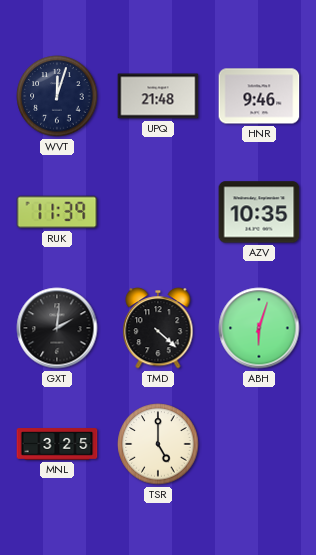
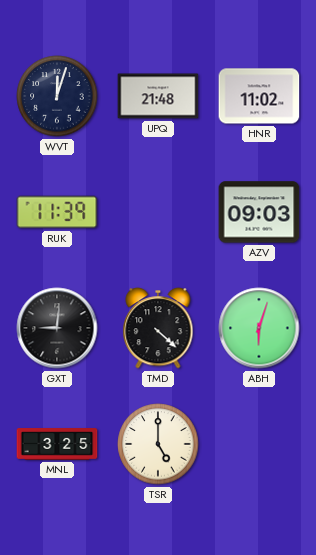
HNR: 9:46 -> 11:02 (259, 96)
AZV: 10:35 -> 09:03 (259, 212)
GXT: 2:01 -> 9:01 (57, 328)
